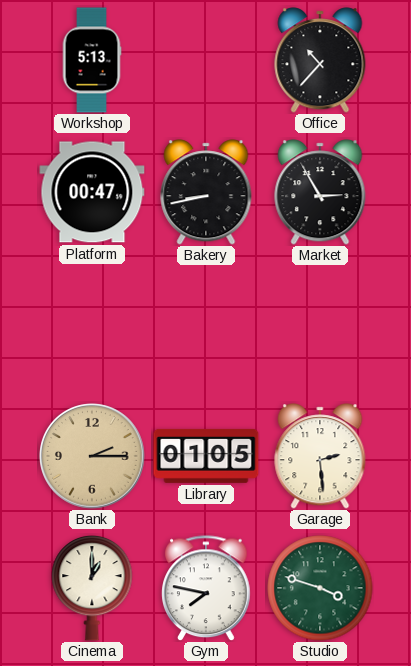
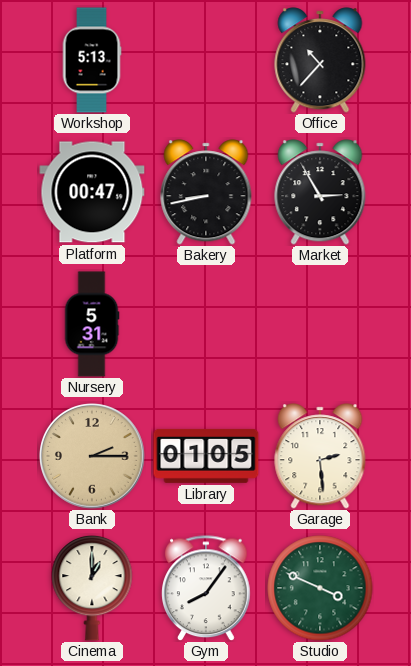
Nursery: none -> 5:31 (92, 324)
Gym: 7:47 -> 8:06 (206, 588)
Studio: 3:48 -> 3:49 (320, 588)
